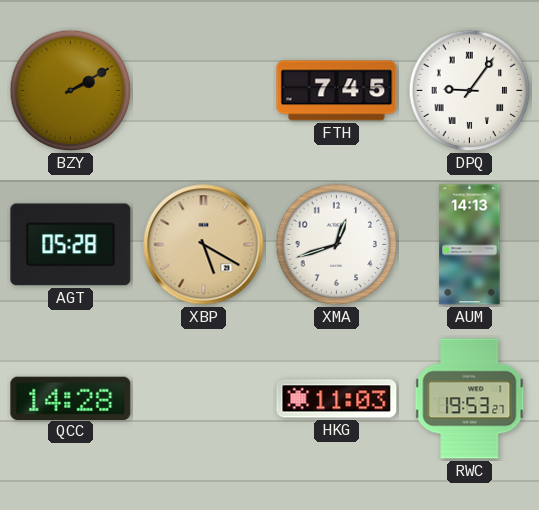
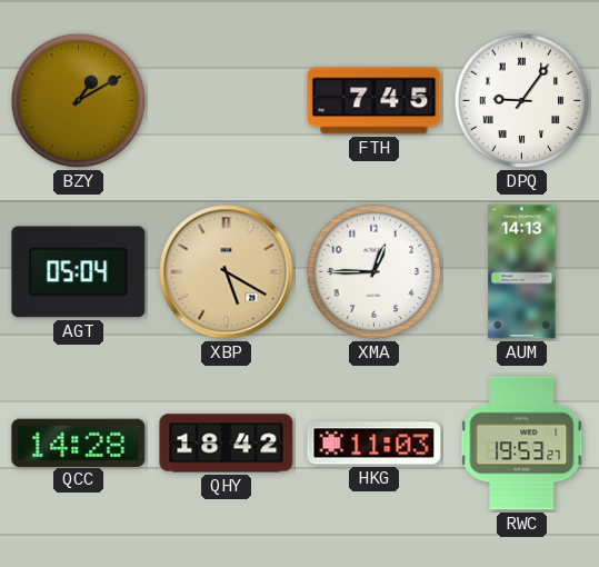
BZY: 2:10 -> 1:10 (79, 101)
AGT: 05:28 -> 05:04 (79, 272)
XMA: 12:42 -> 12:45 (375, 272)
QHY: none -> 18:42 (227, 444)
